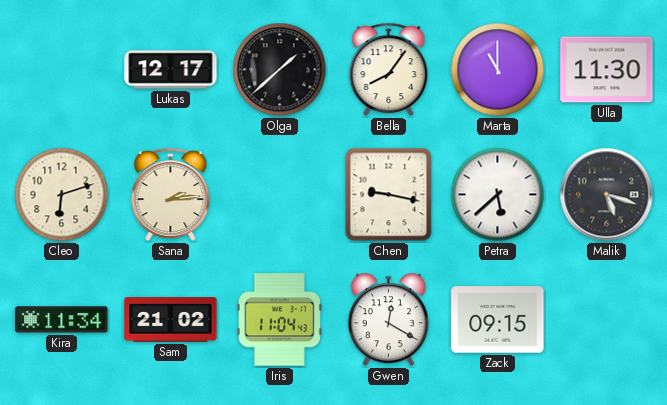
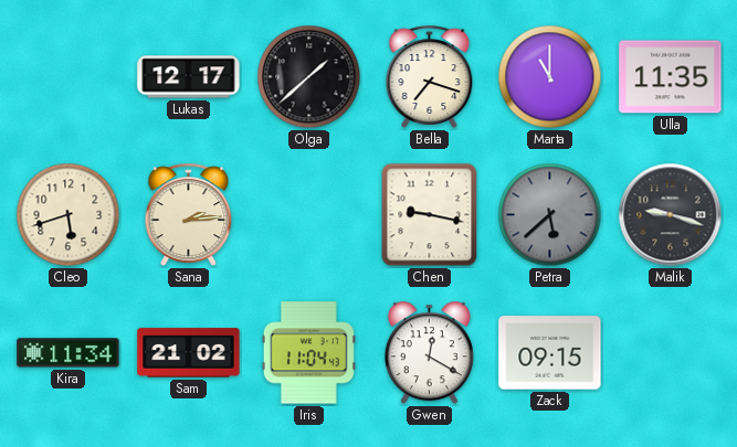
Bella: 8:06 -> 7:18 (430, 76)
Ulla: 11:30 -> 11:35 (671, 77)
Cleo: 6:12 -> 5:42 (69, 215)
Petra dial: white -> grey (550, 215)
Malik: 5:18 -> 9:18 (671, 215)
